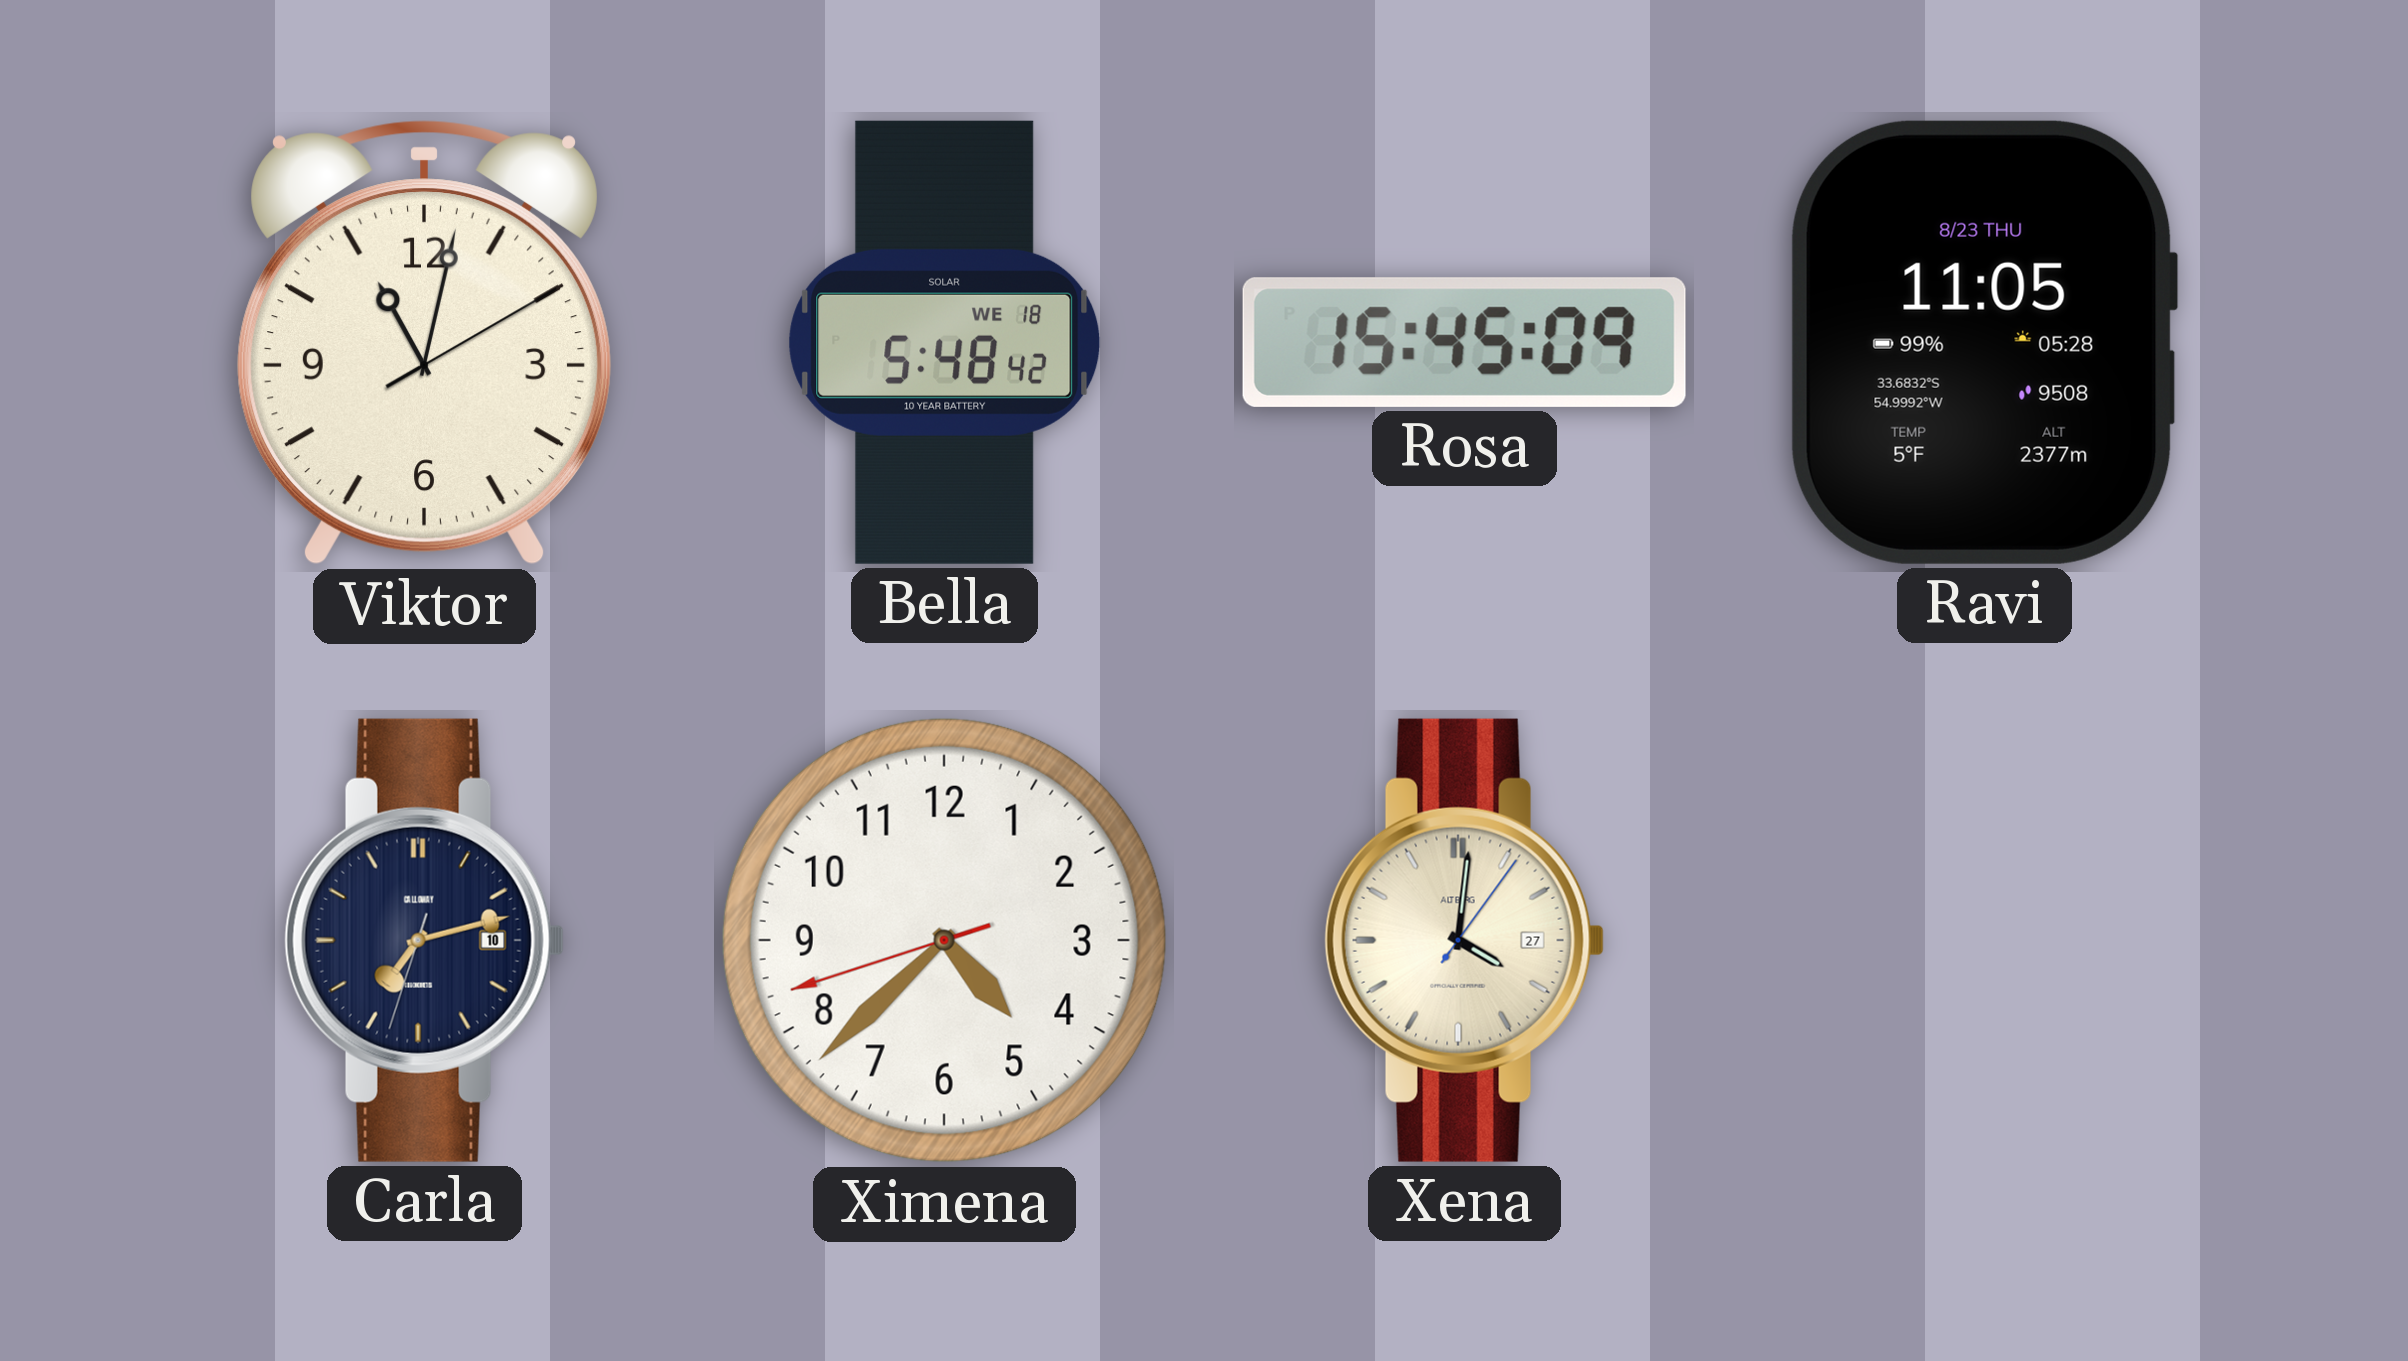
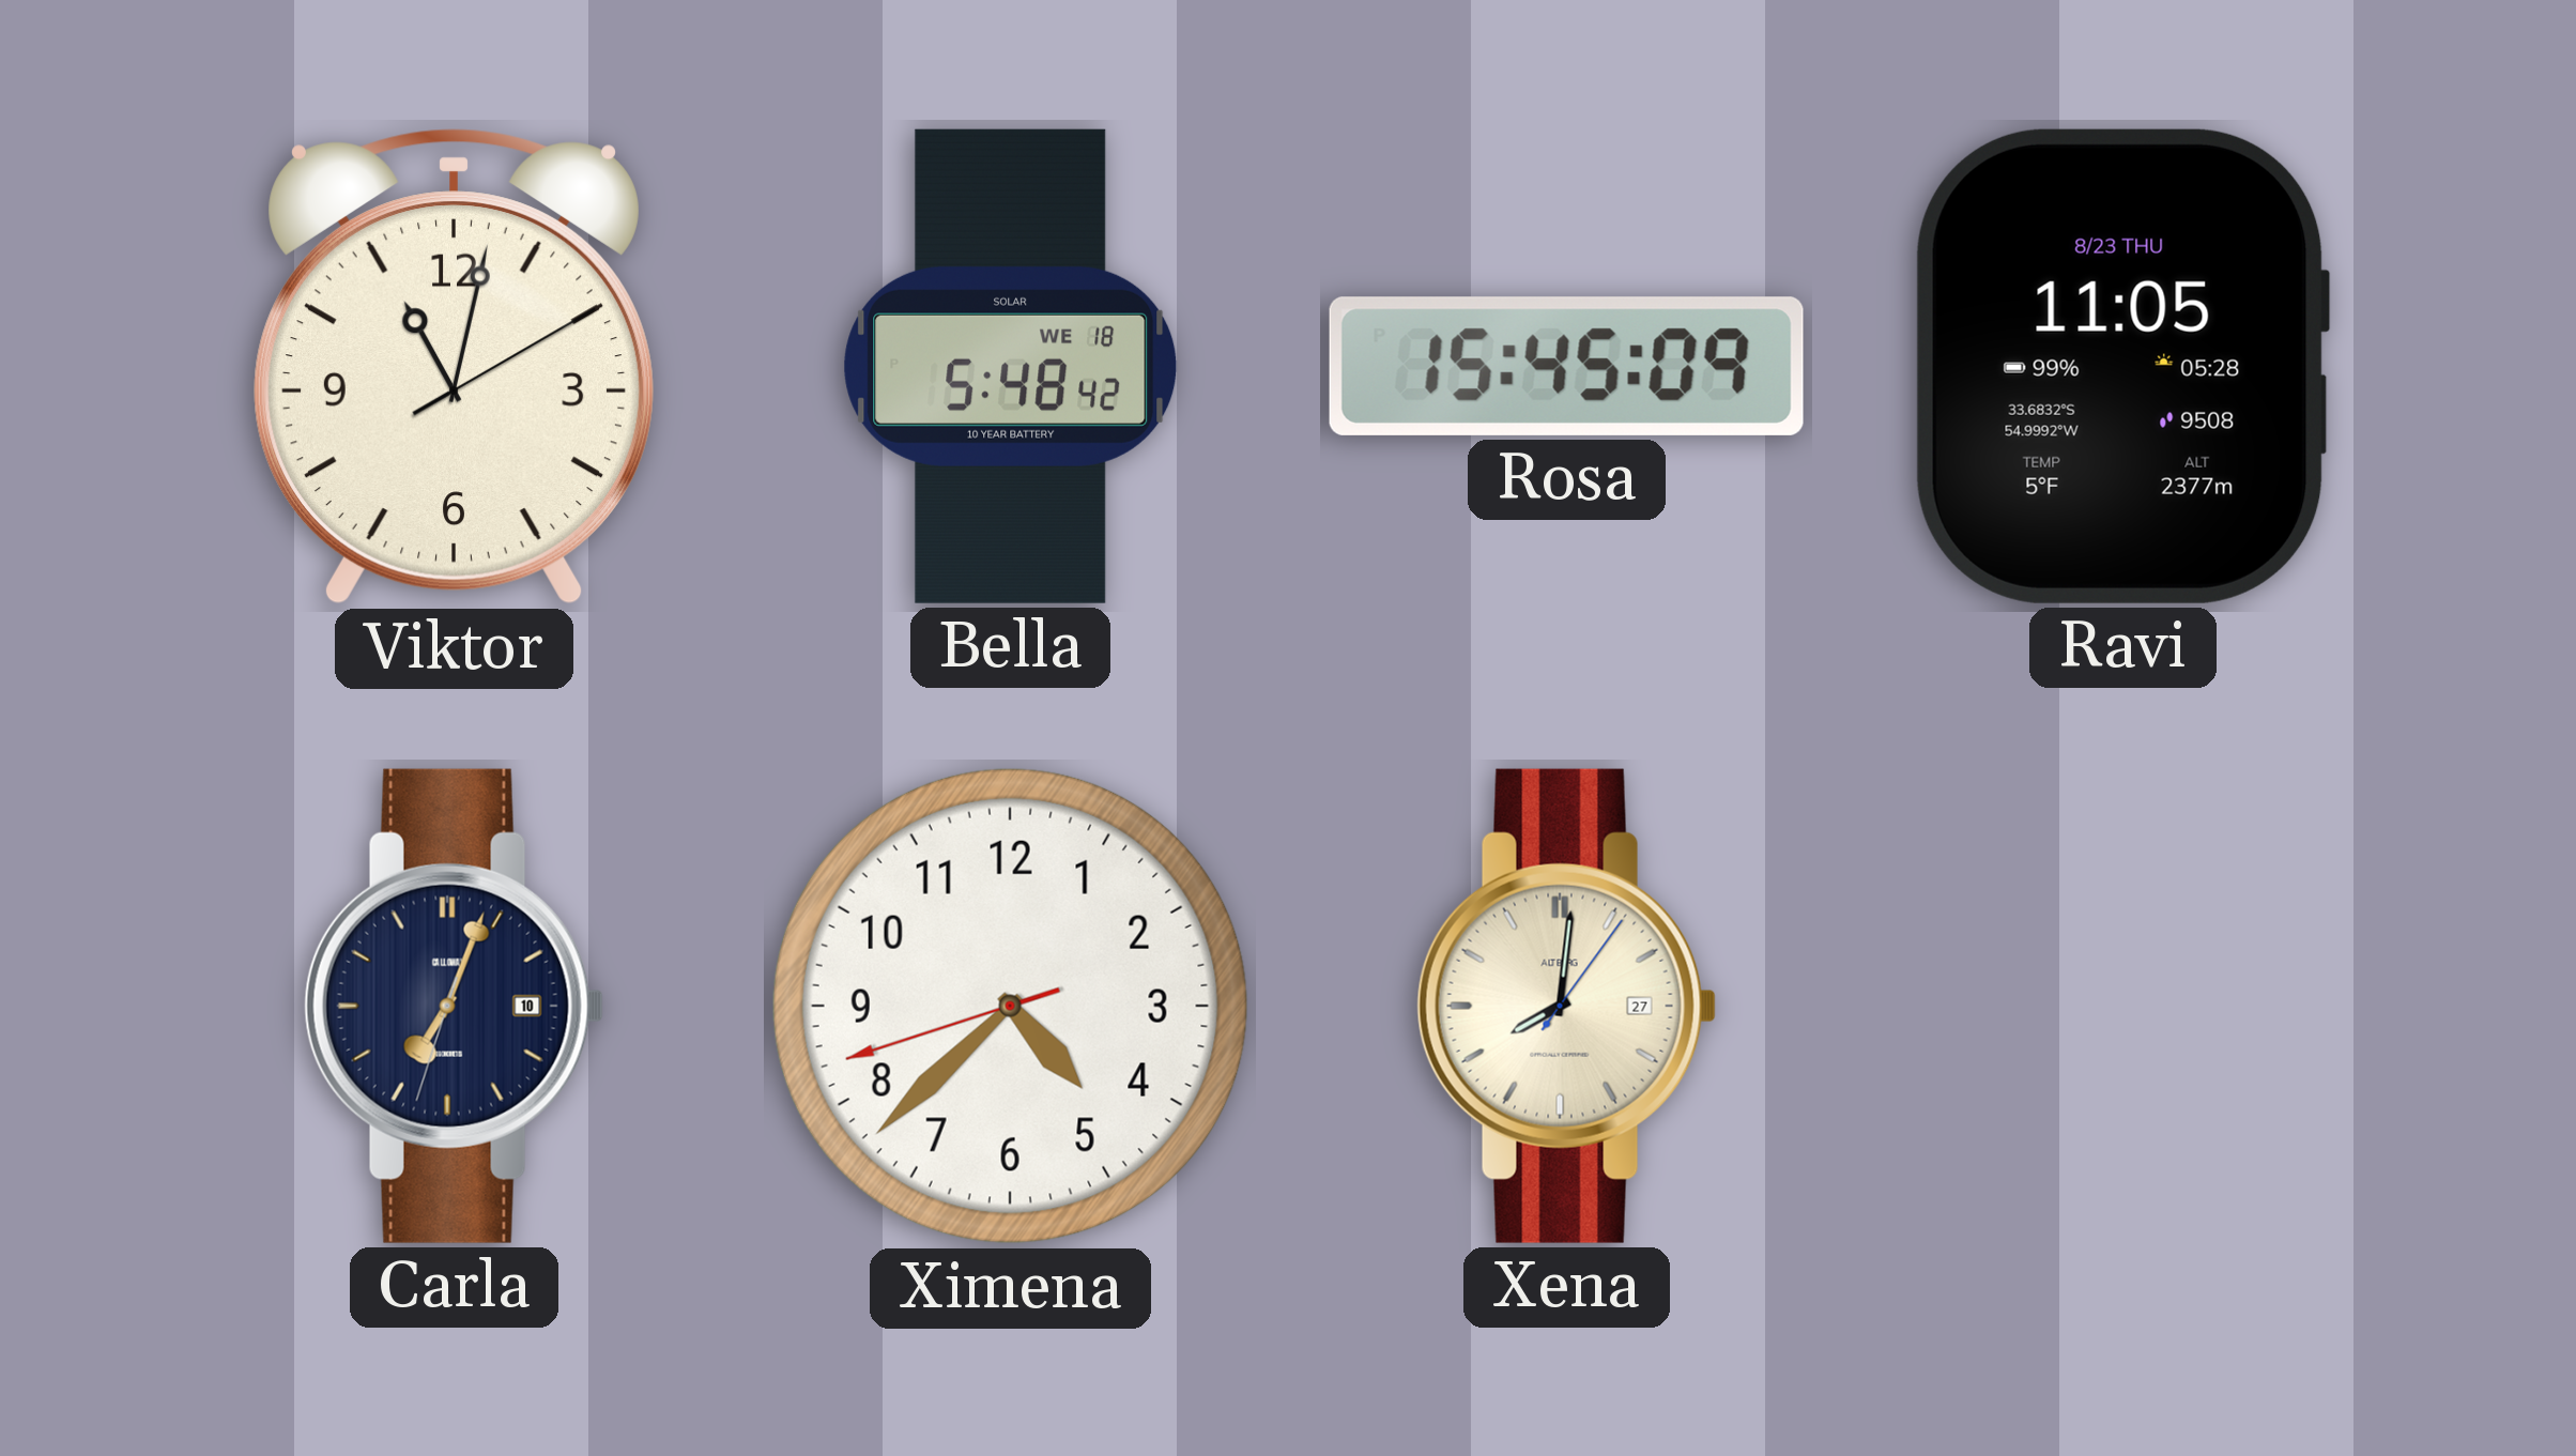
Carla: 7:12 -> 7:03 (454, 1006)
Xena: 4:01 -> 8:01 (1566, 1006)
